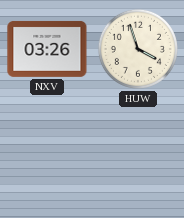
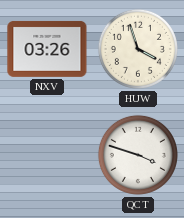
QCT: none -> 3:48 (138, 155)
